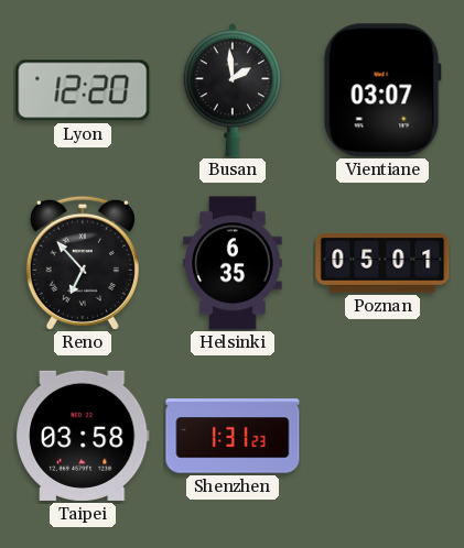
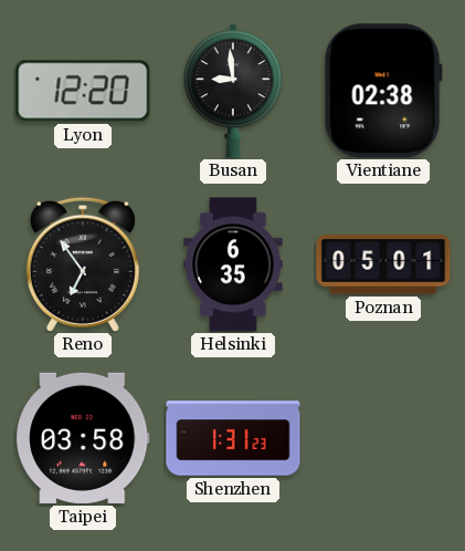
Busan: 1:59 -> 8:59 (233, 91)
Vientiane: 03:07 -> 02:38 (383, 91)
Reno: 6:53 -> 6:54 (83, 264)
